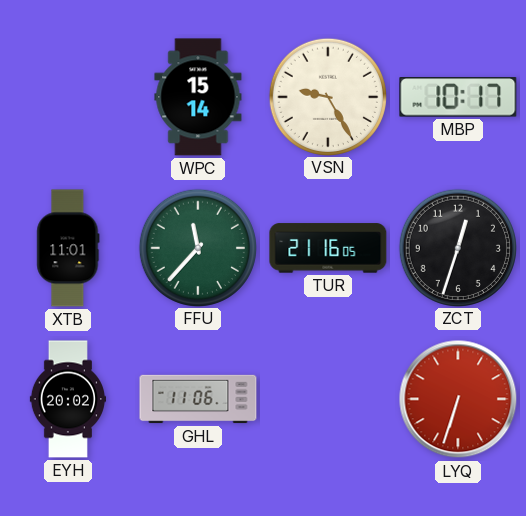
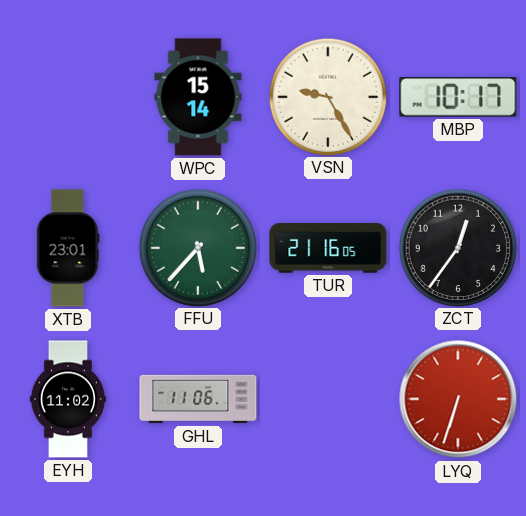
XTB: 11:01 -> 23:01 (68, 248)
FFU: 11:37 -> 5:37 (197, 247)
ZCT: 12:33 -> 12:36 (457, 247)
EYH: 20:02 -> 11:02 (67, 399)
